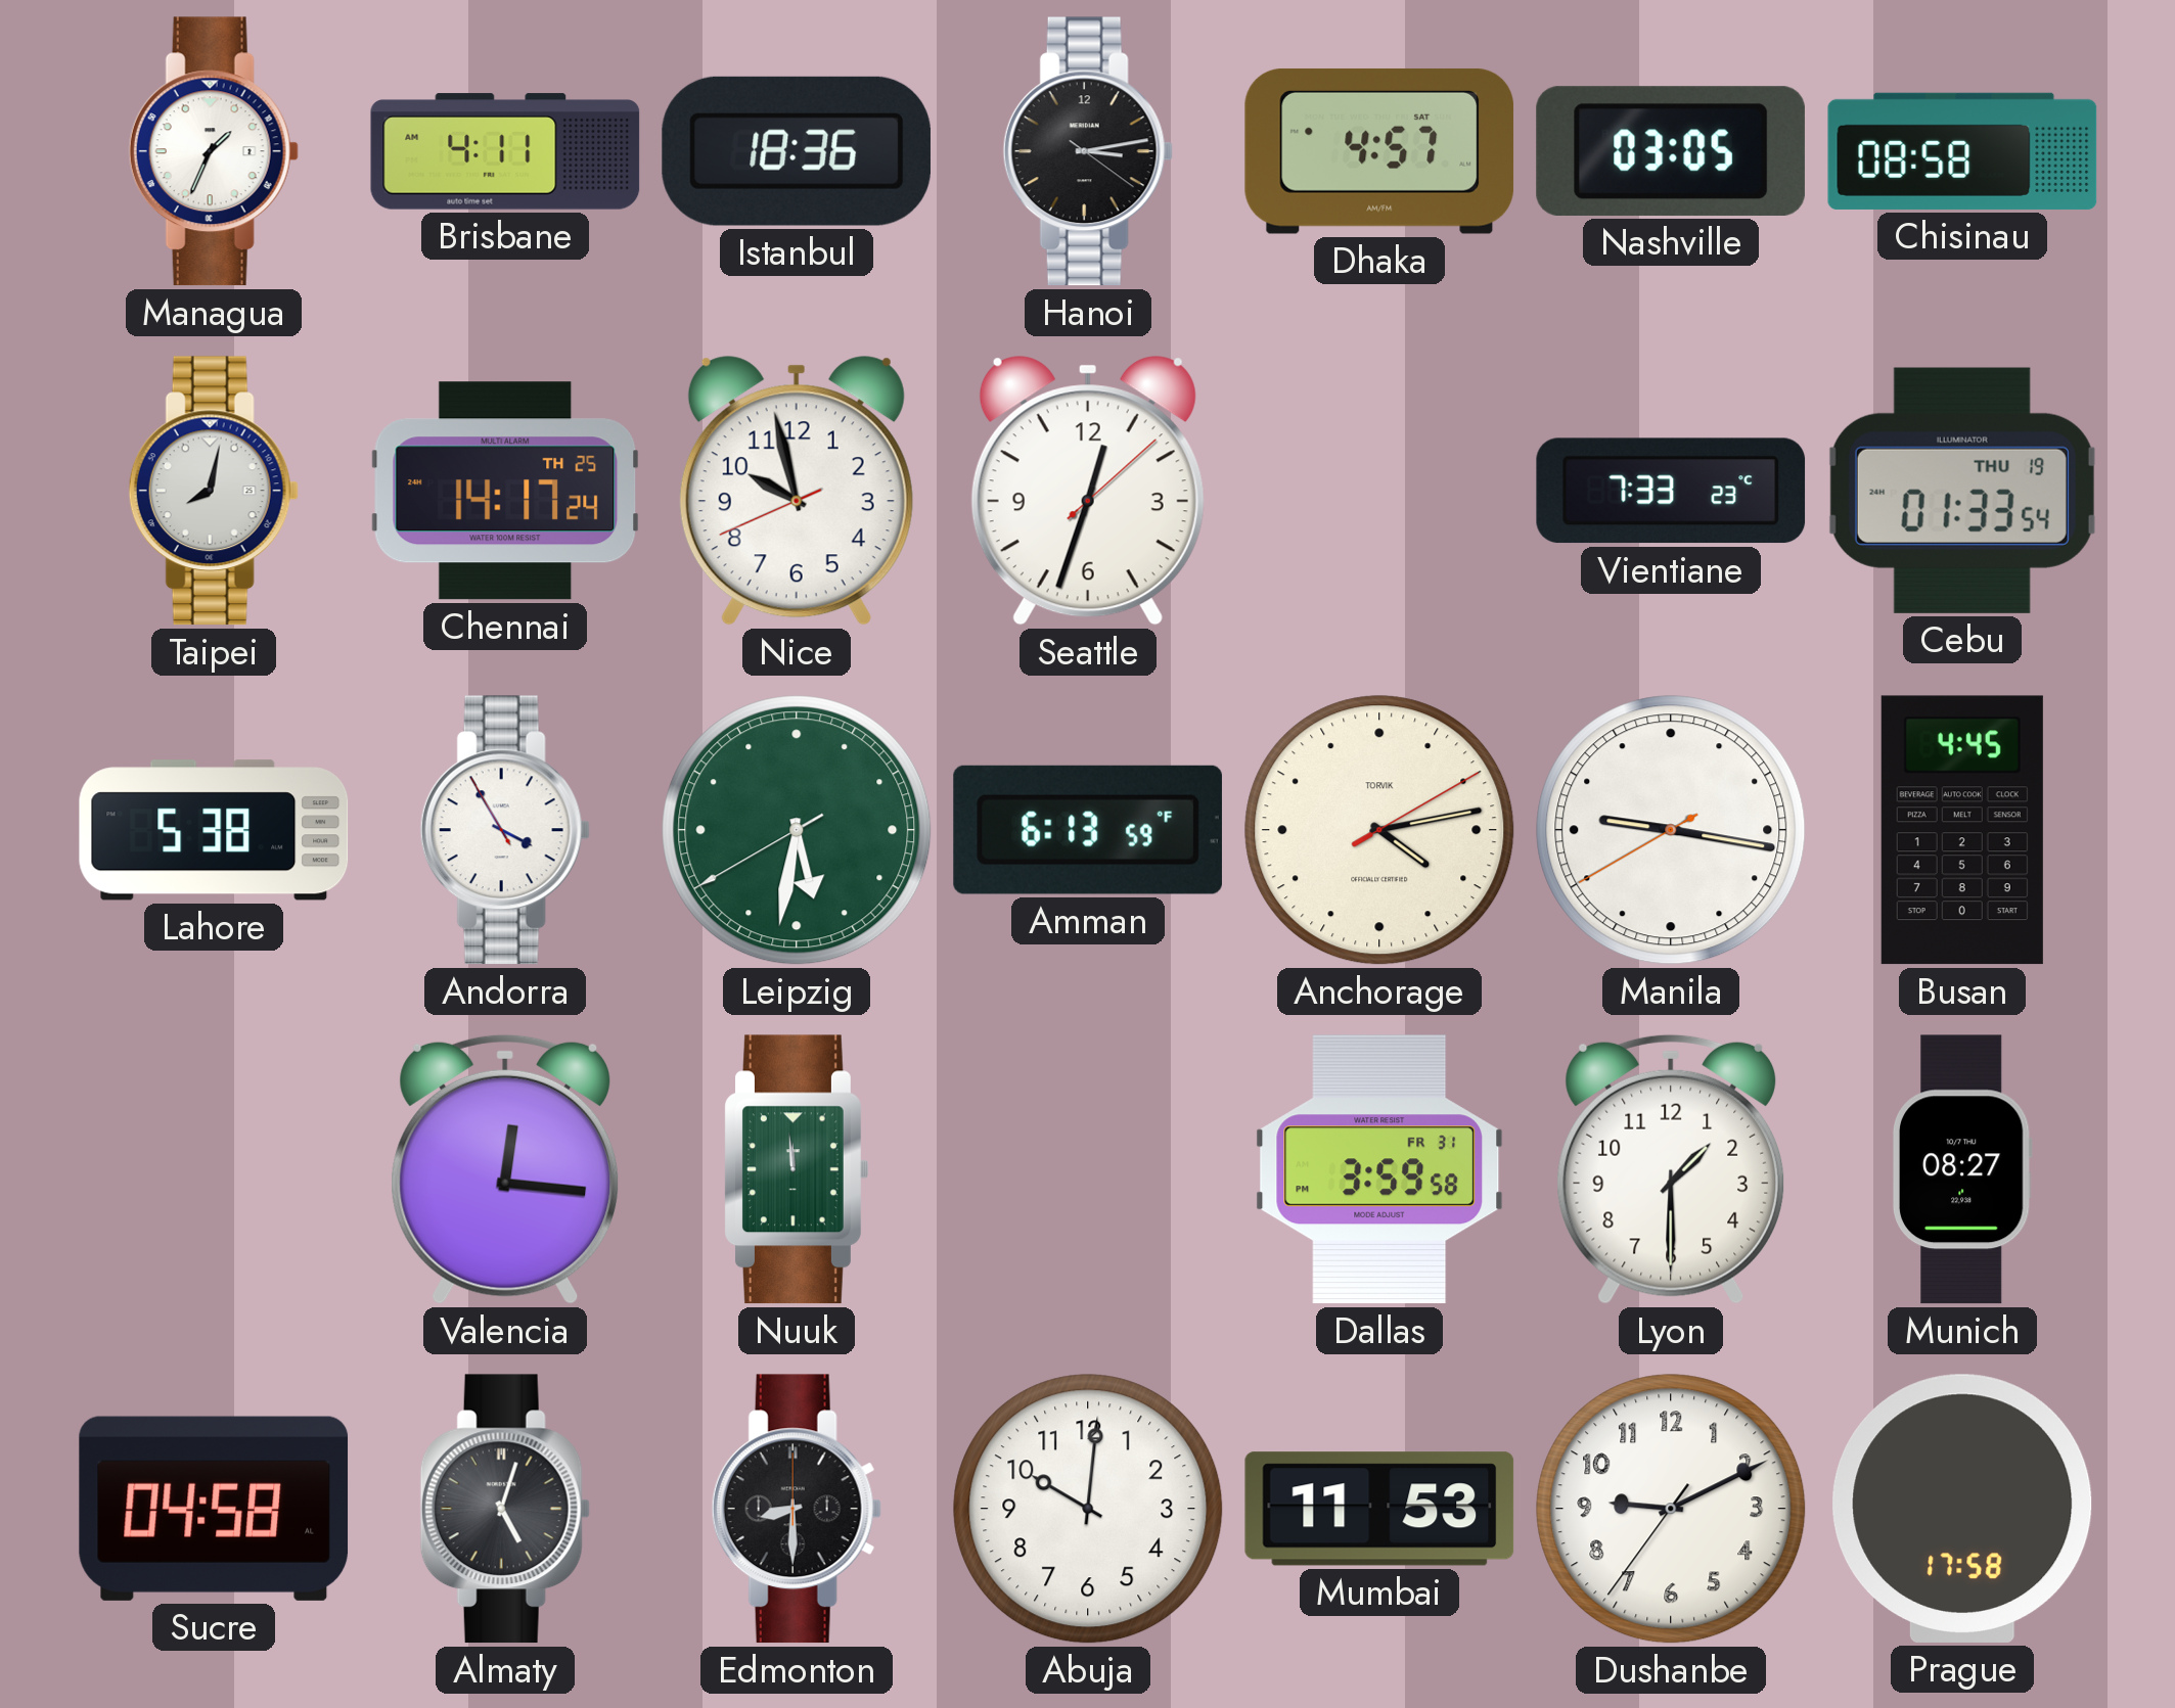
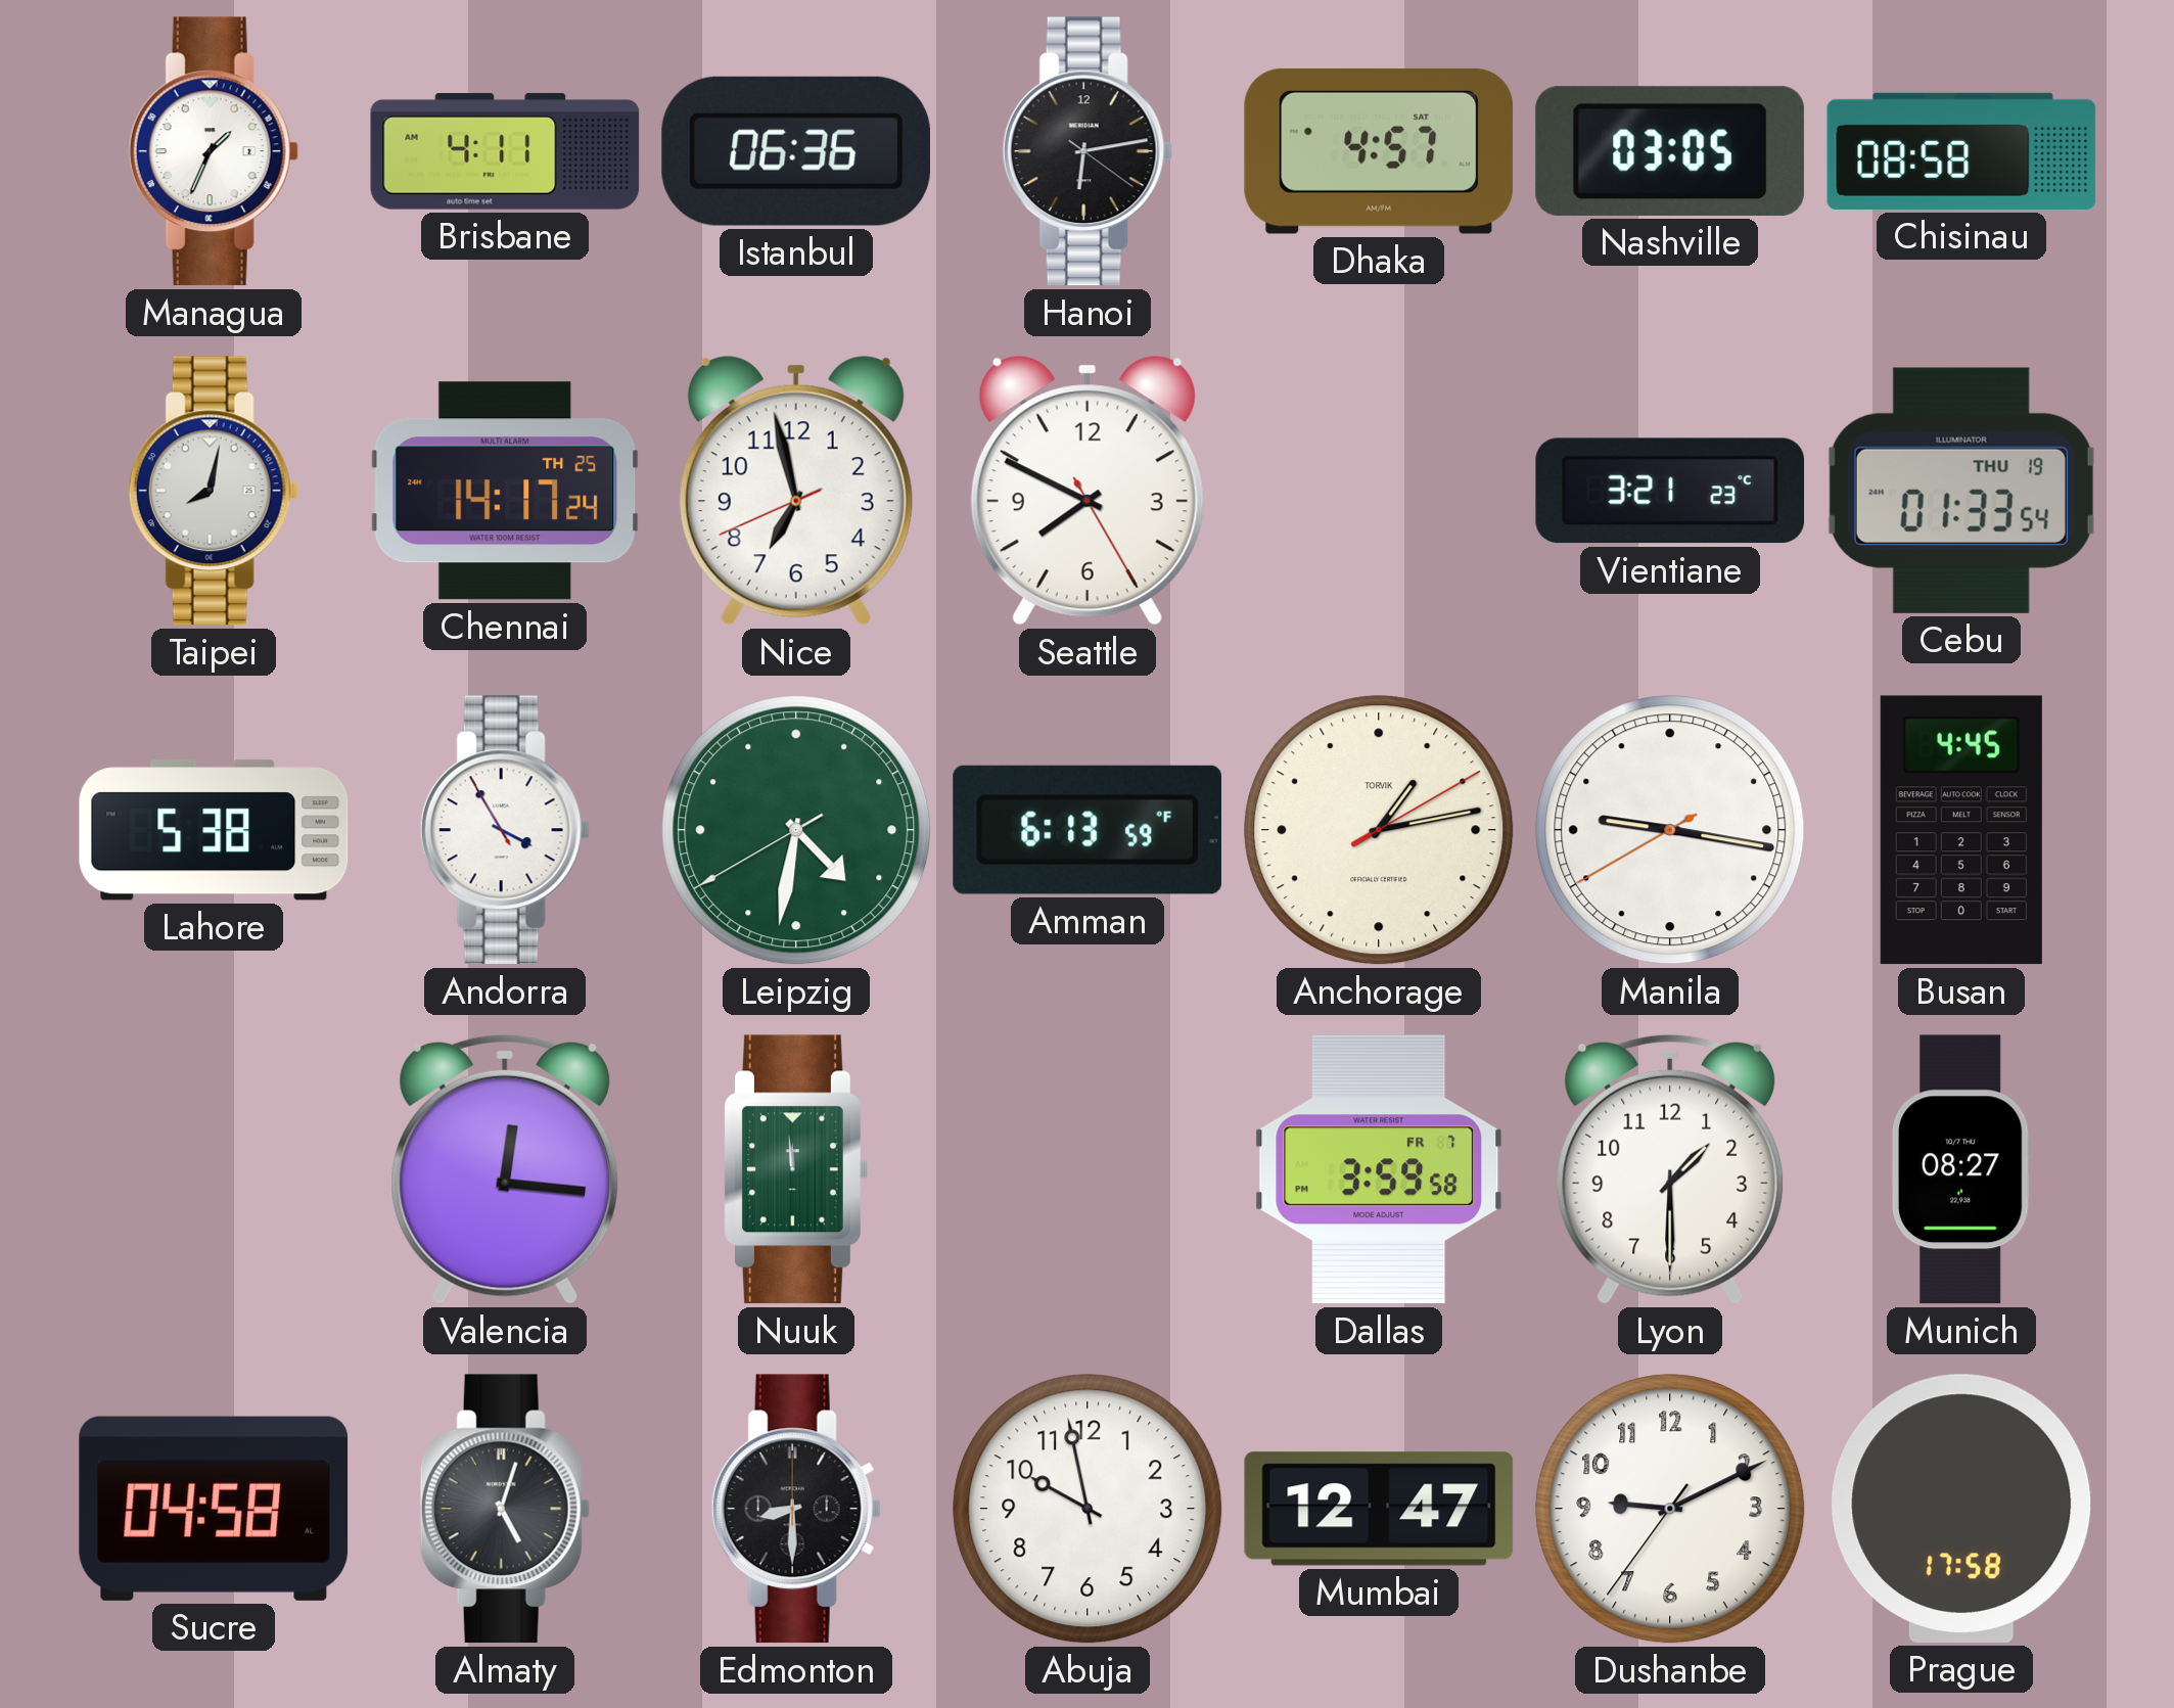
Istanbul: 18:36 -> 06:36 (796, 151)
Hanoi: 3:13 -> 6:13 (1088, 151)
Nice: 9:57 -> 6:57 (796, 491)
Seattle: 12:33 -> 7:49 (1088, 491)
Vientiane: 7:33 -> 3:21 (1670, 491)
Leipzig: 5:31 -> 4:31 (796, 830)
Anchorage: 4:13 -> 1:13 (1379, 830)
Dallas date: FR 31 -> FR 7 (1379, 1169)
Abuja: 10:01 -> 9:58 (1088, 1509)
Mumbai: 11:53 -> 12:47 (1379, 1509)
